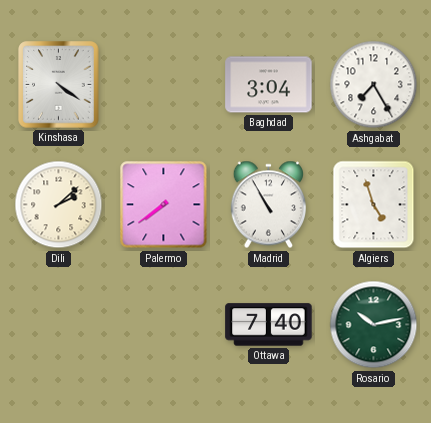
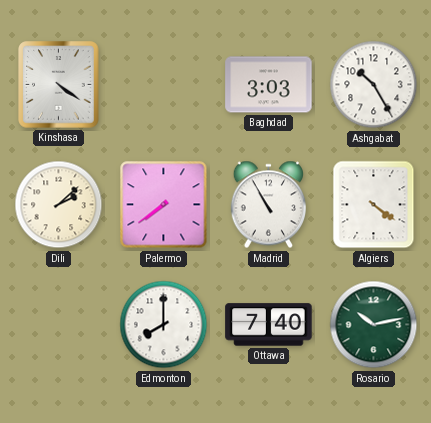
Baghdad: 3:04 -> 3:03 (269, 85)
Ashgabat: 7:25 -> 10:25 (374, 85)
Algiers: 4:57 -> 4:21 (374, 205)
Edmonton: none -> 8:00 (164, 325)
